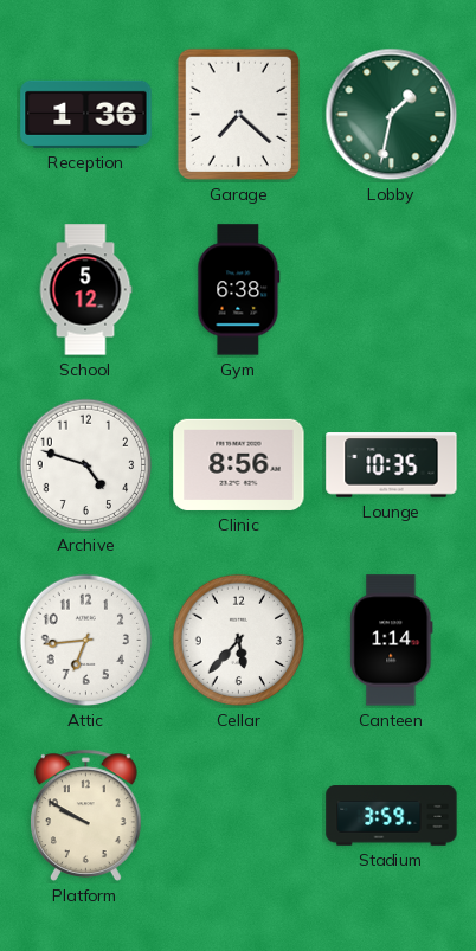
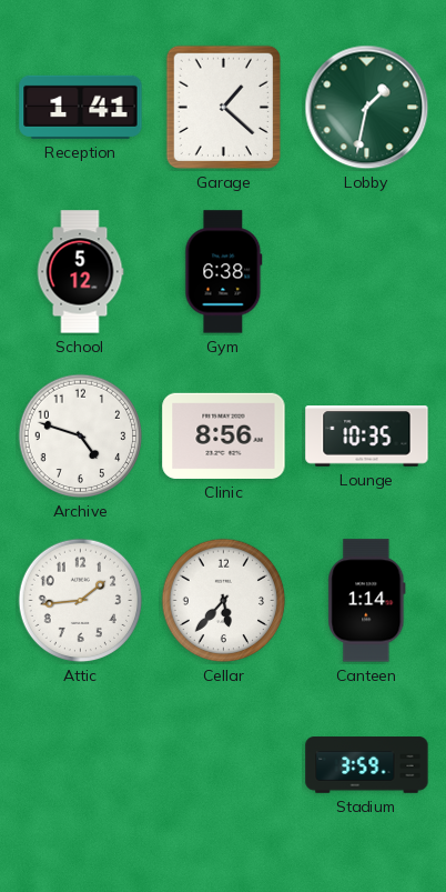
Reception: 1:36 -> 1:41 (81, 107)
Garage: 7:22 -> 1:22 (223, 107)
Attic: 6:44 -> 1:44 (81, 601)
Platform: 9:50 -> none (86, 815)
